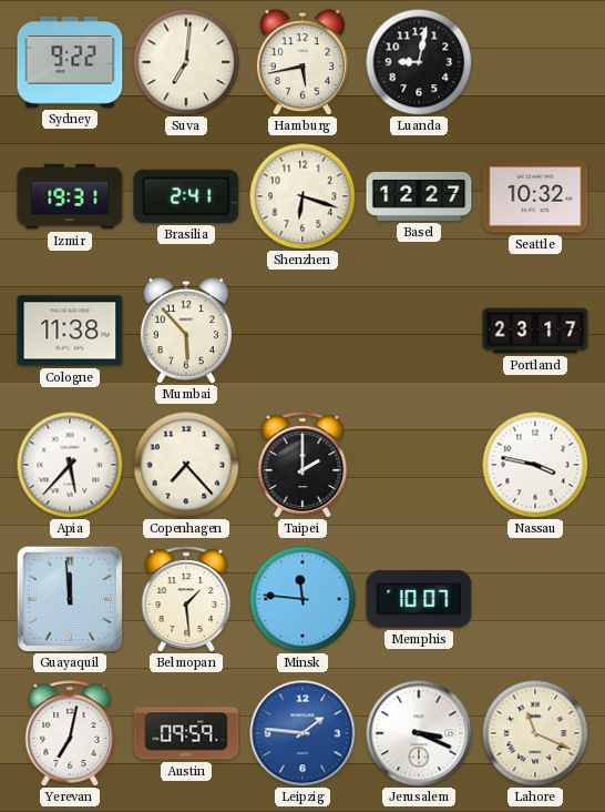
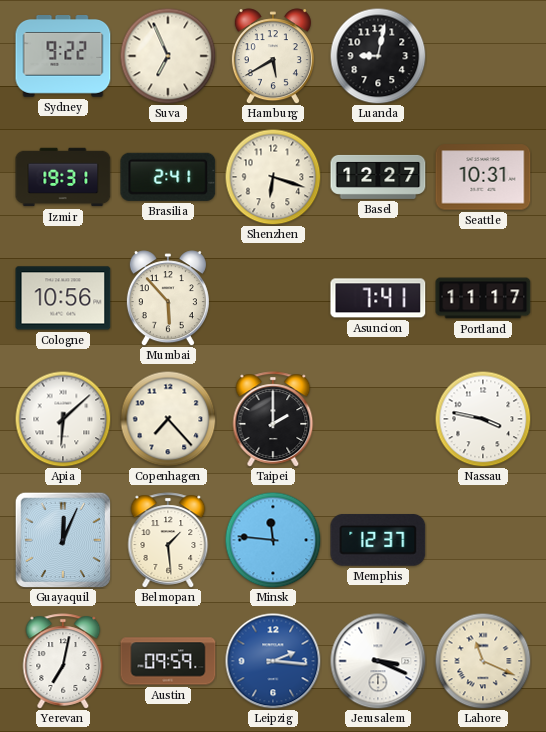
Suva: 7:01 -> 6:56 (168, 56)
Hamburg: 5:43 -> 5:40 (273, 56)
Seattle: 10:32 -> 10:31 (483, 177)
Cologne: 11:38 -> 10:56 (63, 298)
Asuncion: none -> 7:41 (378, 298)
Portland: 23:17 -> 11:17 (483, 298)
Apia: 5:37 -> 6:08 (63, 419)
Guayaquil: 11:59 -> 12:04 (62, 539)
Memphis: 10:07 -> 12:37 (378, 541)
Leipzig: 1:46 -> 2:16 (273, 661)
